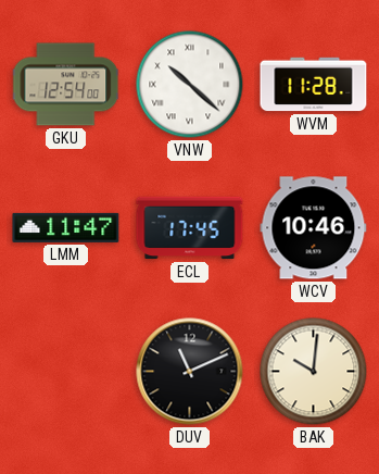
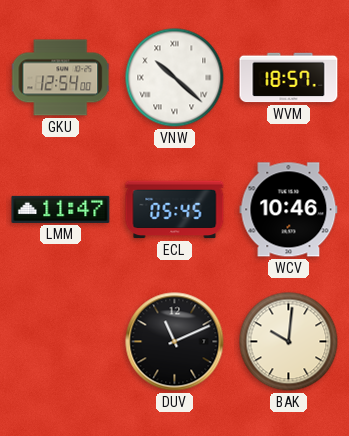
WVM: 11:28 -> 18:57 (289, 78)
ECL: 17:45 -> 05:45 (175, 210)
